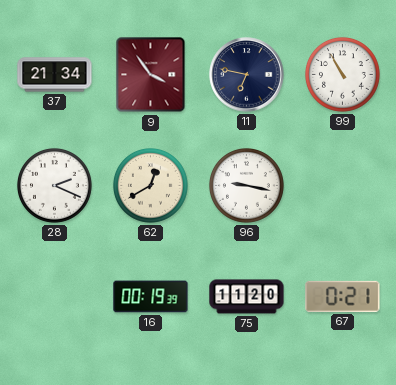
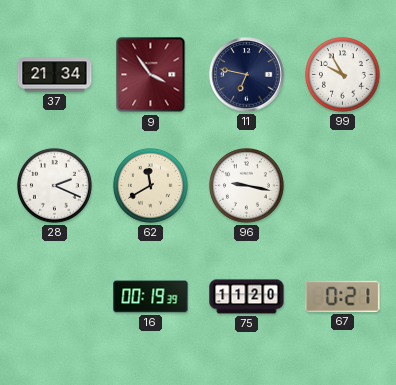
99: 10:55 -> 9:55 (342, 74)
62: 12:40 -> 11:40 (150, 185)
